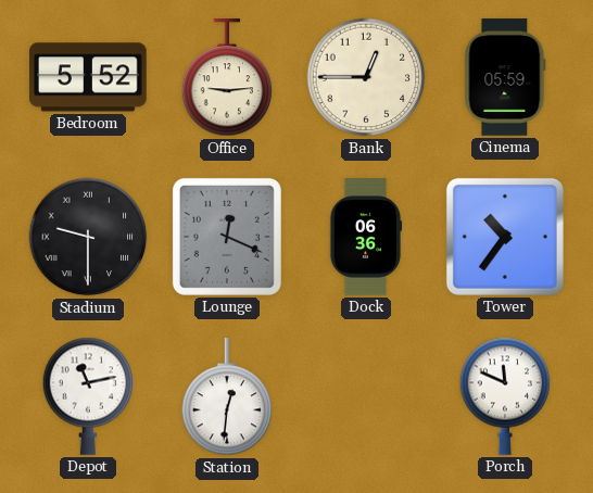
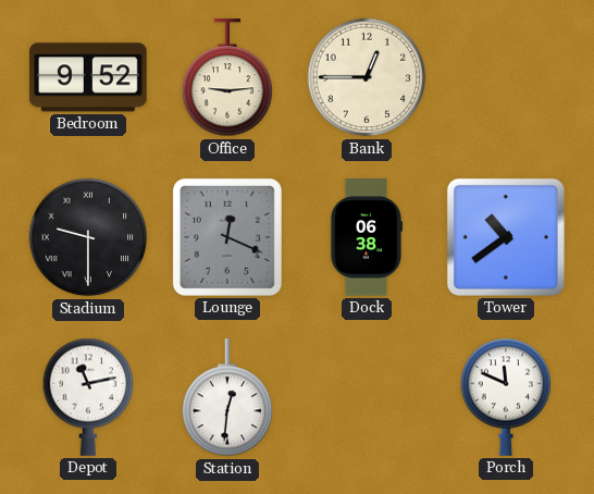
Bedroom: 5:52 -> 9:52 (89, 77)
Cinema: 05:59 -> none (505, 77)
Dock: 06:36 -> 06:38 (367, 237)
Tower: 10:36 -> 10:39 (506, 237)
